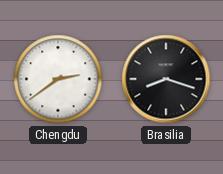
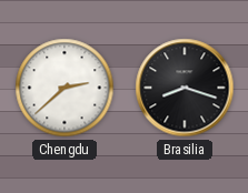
Chengdu: 2:39 -> 2:38 (65, 88)
